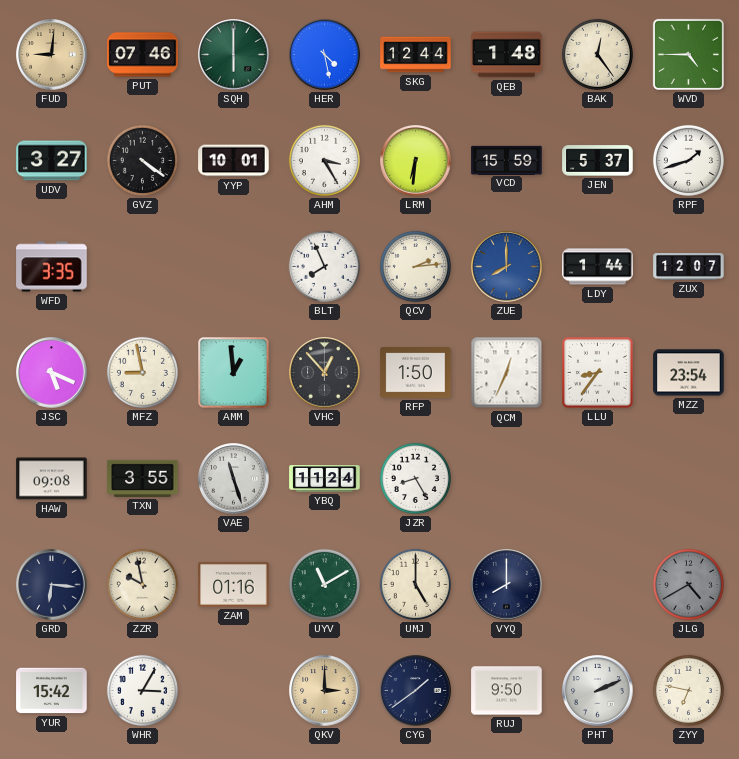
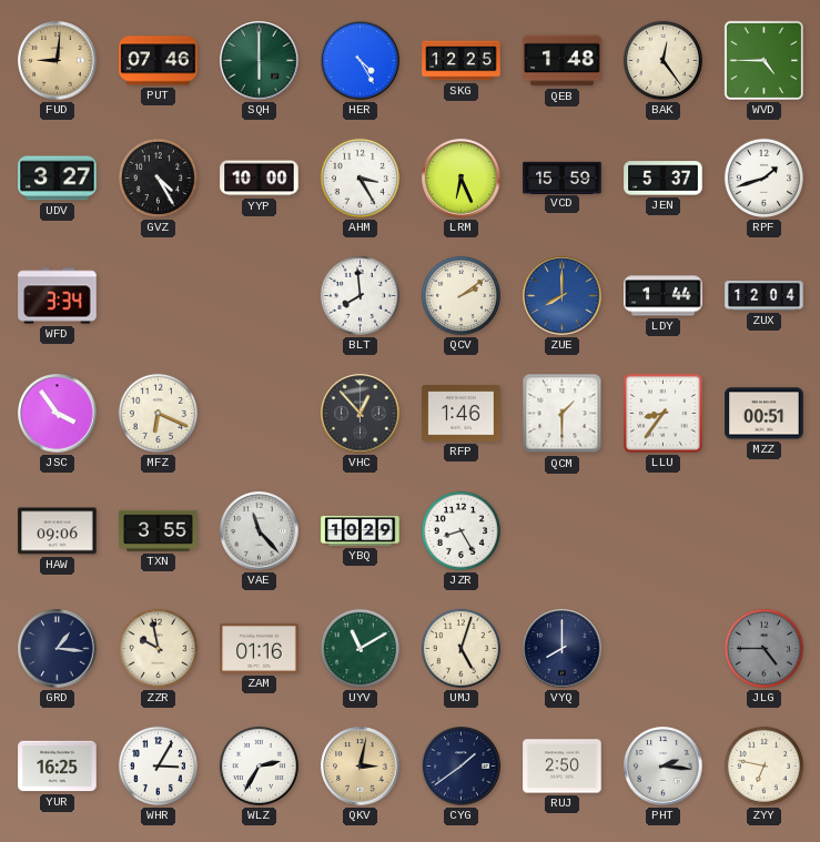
HER: 4:28 -> 4:25 (361, 61)
SKG: 12:44 -> 12:25 (462, 61)
GVZ: 4:21 -> 4:25 (158, 177)
YYP: 10:01 -> 10:00 (260, 179)
LRM: 6:31 -> 6:26 (462, 179)
WFD: 3:35 -> 3:34 (58, 296)
BLT: 7:56 -> 7:59 (360, 295)
QCV: 2:14 -> 2:09 (460, 295)
ZUX: 12:07 -> 12:04 (765, 296)
JSC: 5:19 -> 3:54 (58, 414)
MFZ: 8:58 -> 6:19 (158, 413)
AMM: 12:59 -> none (234, 373)
RFP: 1:50 -> 1:46 (462, 414)
QCM: 12:34 -> 1:30 (563, 414)
MZZ: 23:54 -> 00:51 (765, 414)
HAW: 09:08 -> 09:06 (58, 531)
VAE: 11:27 -> 11:23 (260, 531)
YBQ: 11:24 -> 10:29 (361, 531)
GRD: 6:16 -> 1:16 (58, 649)
UMJ: 5:00 -> 5:03 (460, 648)
JLG: 4:40 -> 4:45 (763, 648)
YUR: 15:42 -> 16:25 (58, 767)
WLZ: none -> 2:35 (259, 765)
QKV: 3:00 -> 3:02 (361, 767)
RUJ: 9:50 -> 2:50 (563, 767)
PHT: 2:11 -> 2:16 (664, 767)
